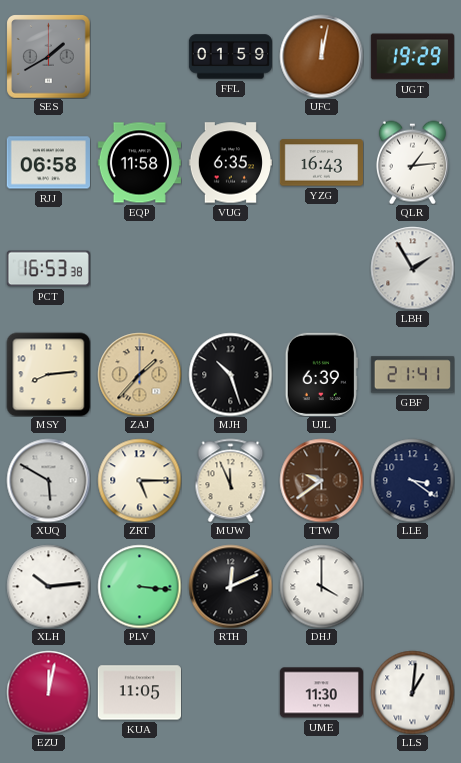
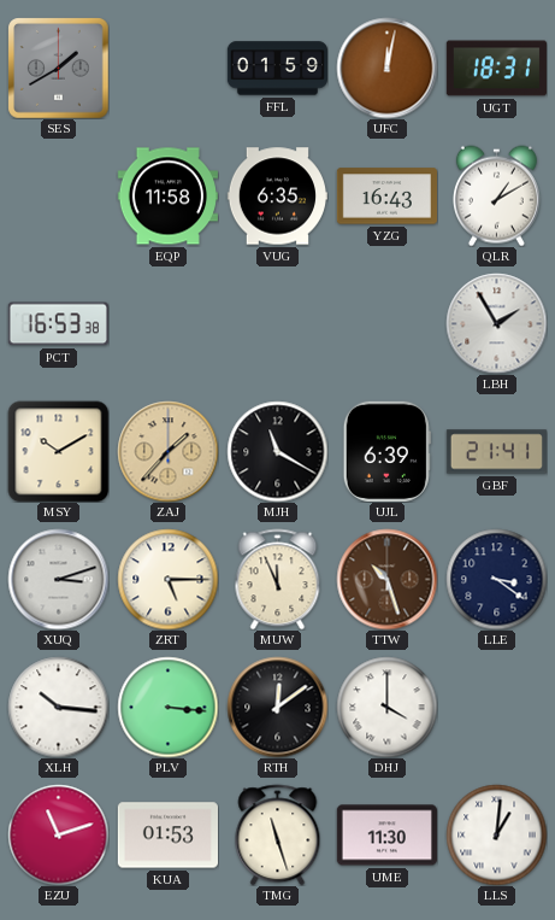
UGT: 19:29 -> 18:31 (496, 69)
RJJ: 06:58 -> none (48, 163)
QLR: 1:14 -> 1:10 (496, 195)
MSY: 8:14 -> 10:10 (58, 451)
MJH: 10:27 -> 11:20 (277, 451)
XUQ: 5:50 -> 3:12 (58, 579)
TTW: 9:39 -> 10:27 (386, 579)
XLH: 10:14 -> 10:16 (58, 707)
RTH: 12:11 -> 12:09 (277, 707)
EZU: 12:02 -> 11:12 (58, 834)
KUA: 11:05 -> 01:53 (167, 836)
TMG: none -> 11:27 (278, 834)
